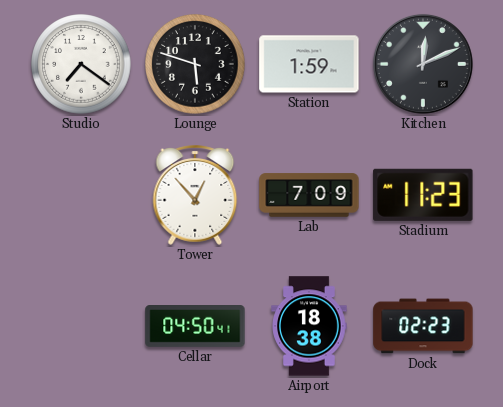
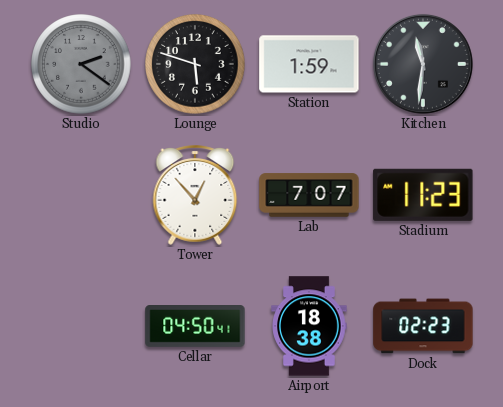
Studio: 7:21 -> 2:21 (81, 64)
Studio dial: white -> grey (81, 64)
Kitchen: 12:11 -> 11:31 (423, 64)
Lab: 7:09 -> 7:07 (309, 195)
